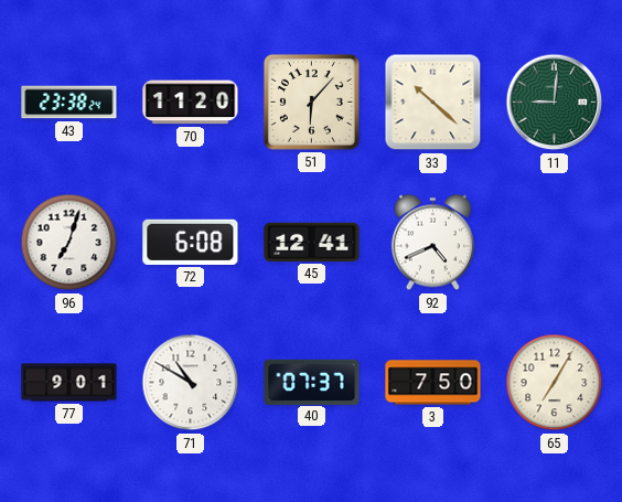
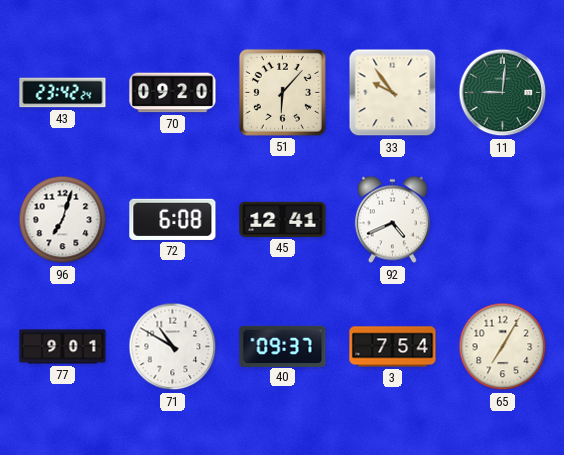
43: 23:38 -> 23:42 (63, 93)
70: 11:20 -> 09:20 (173, 93)
33: 10:22 -> 9:54 (393, 93)
40: 07:37 -> 09:37 (283, 346)
3: 7:50 -> 7:54 (393, 347)
